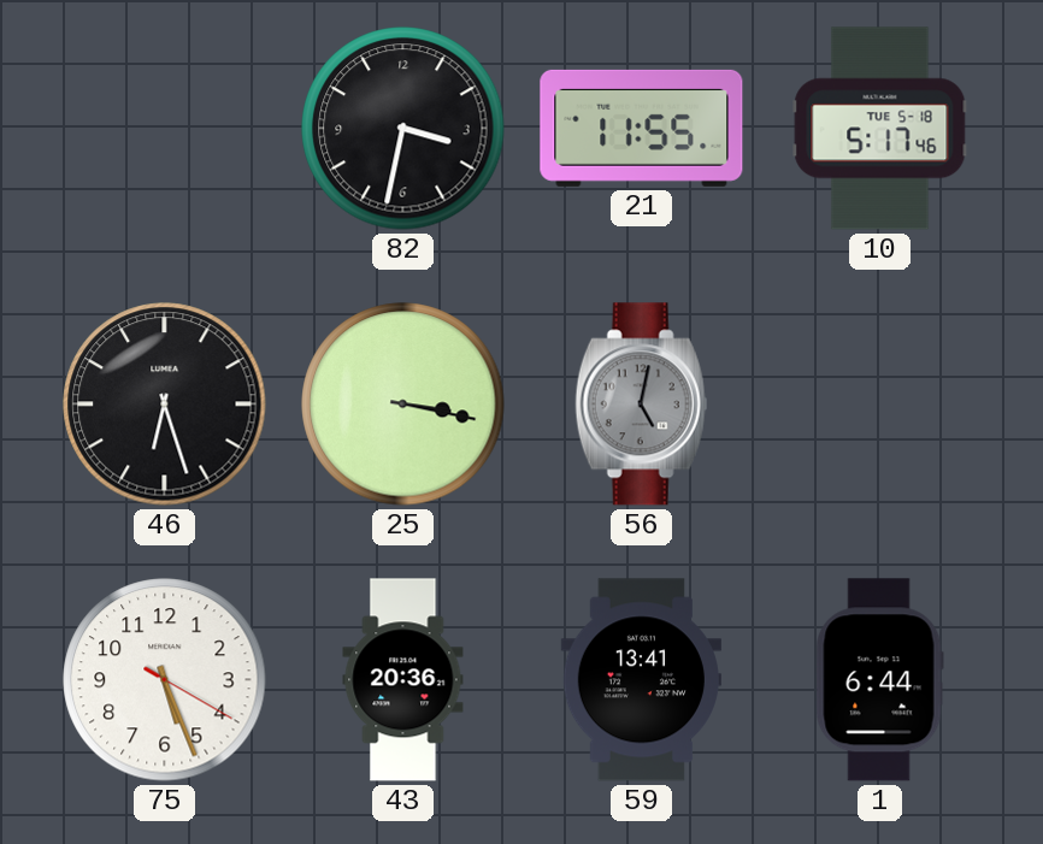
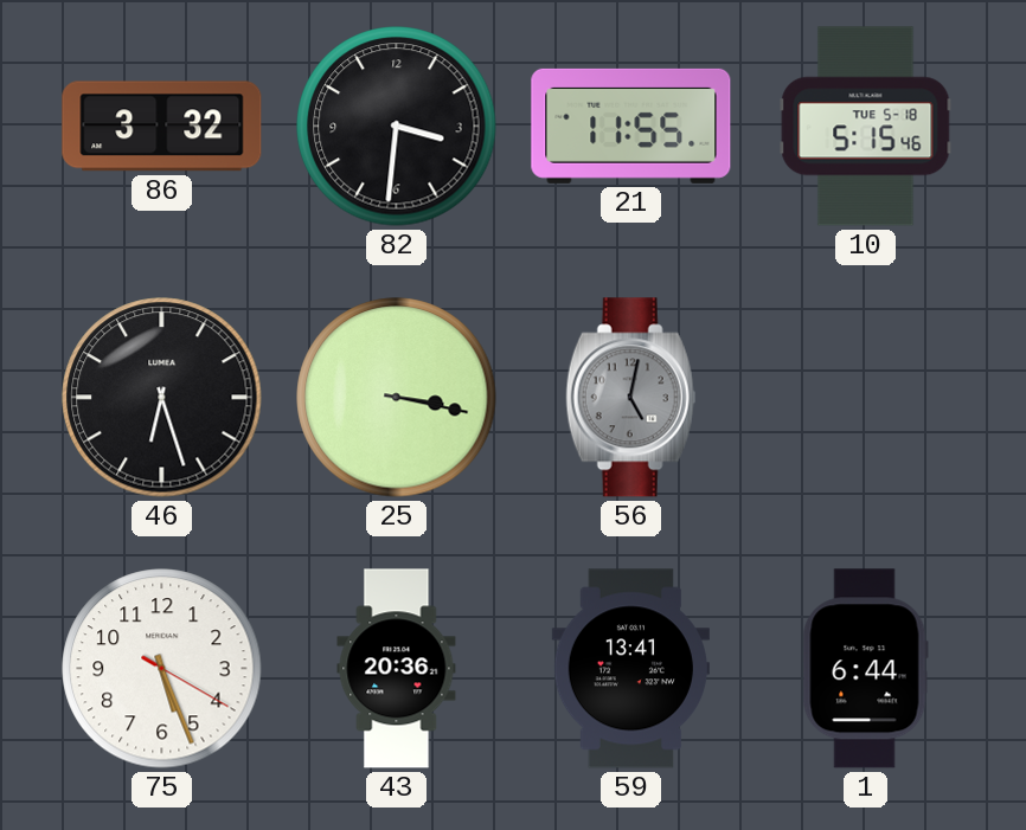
86: none -> 3:32 (162, 127)
82: 3:32 -> 3:31 (397, 127)
10: 5:17 -> 5:15 (866, 127)
